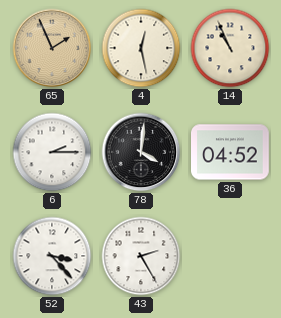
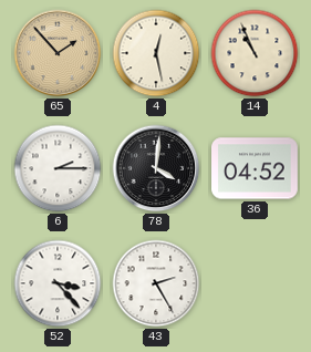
65: 1:56 -> 1:53 (58, 53)
